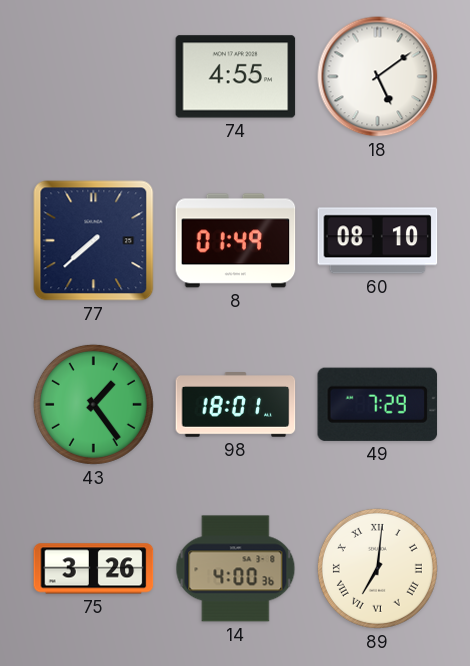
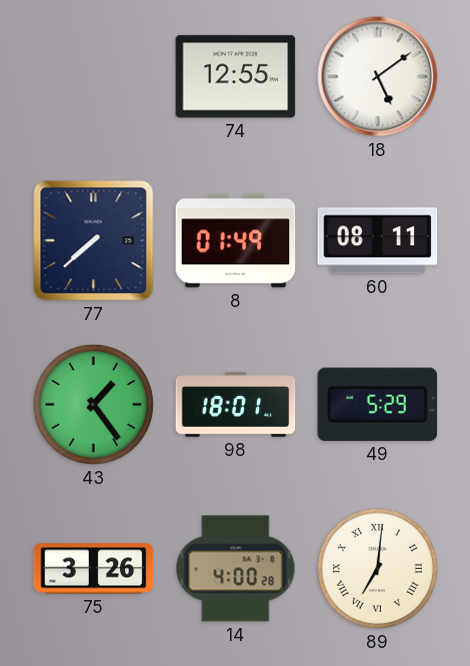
74: 4:55 -> 12:55 (236, 77)
60: 08:10 -> 08:11 (378, 241)
49: 7:29 -> 5:29 (378, 404)
14: 4:00:36 -> 4:00:28 (236, 569)
